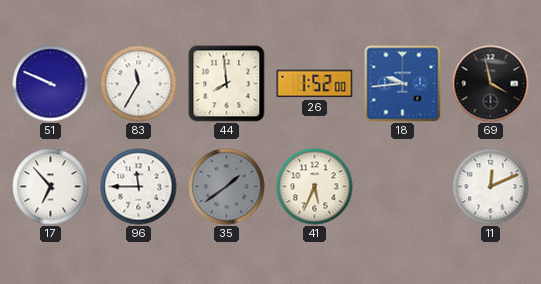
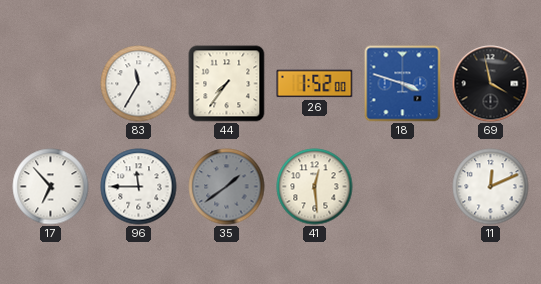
51: 9:49 -> none (51, 84)
44: 7:59 -> 7:36 (227, 84)
18: 9:44 -> 3:48 (403, 84)
41: 5:34 -> 12:29 (315, 187)
